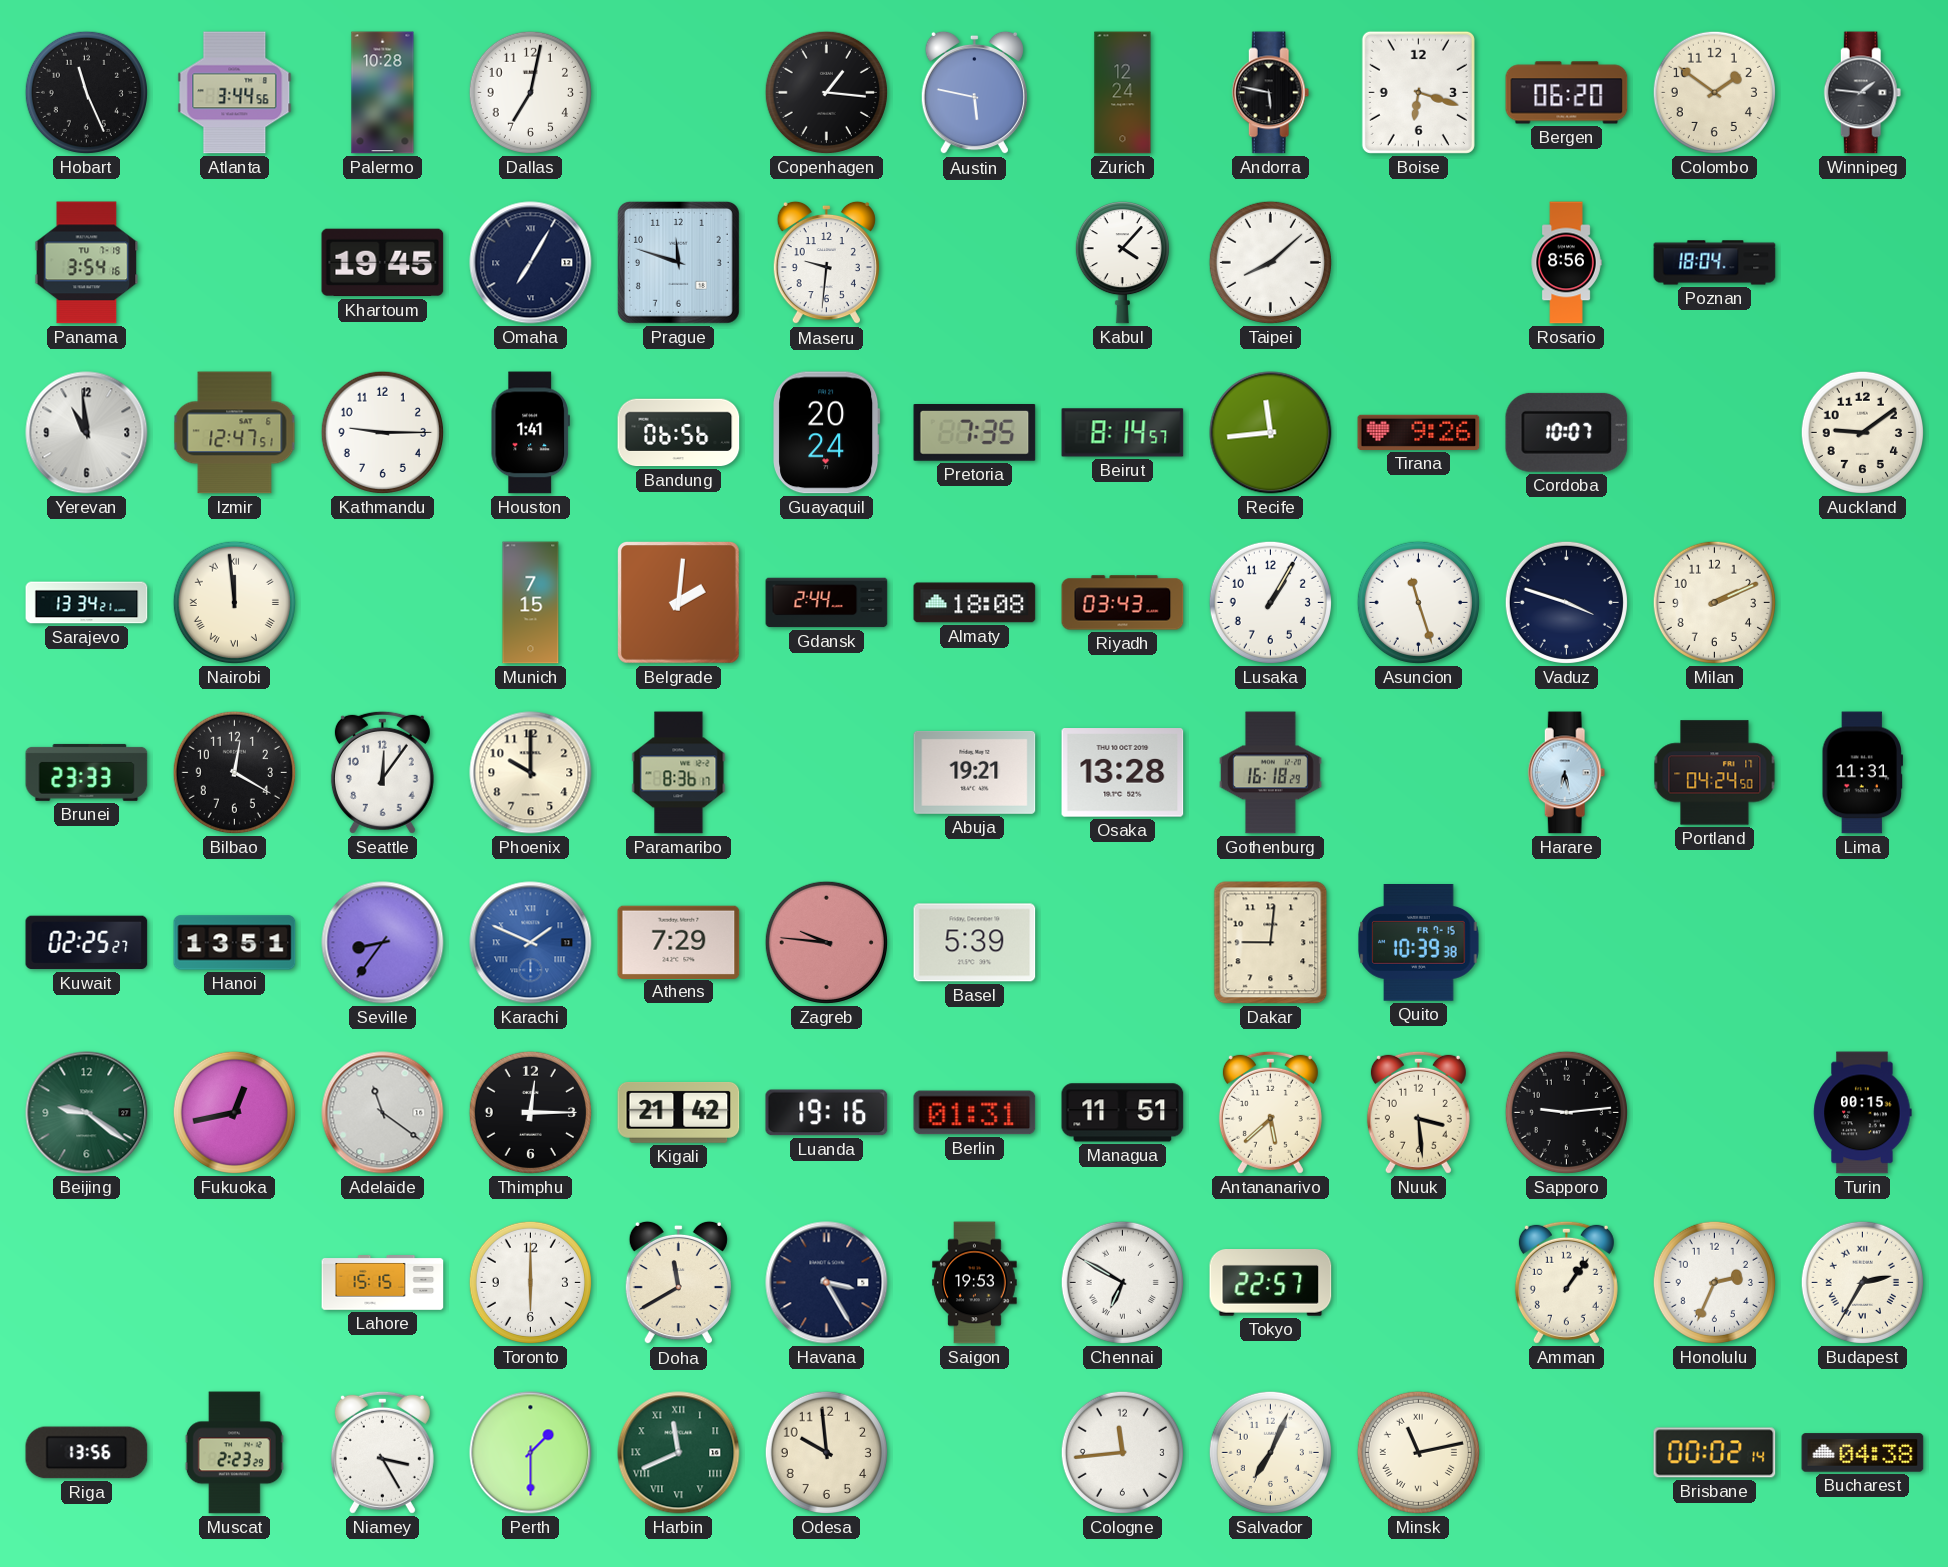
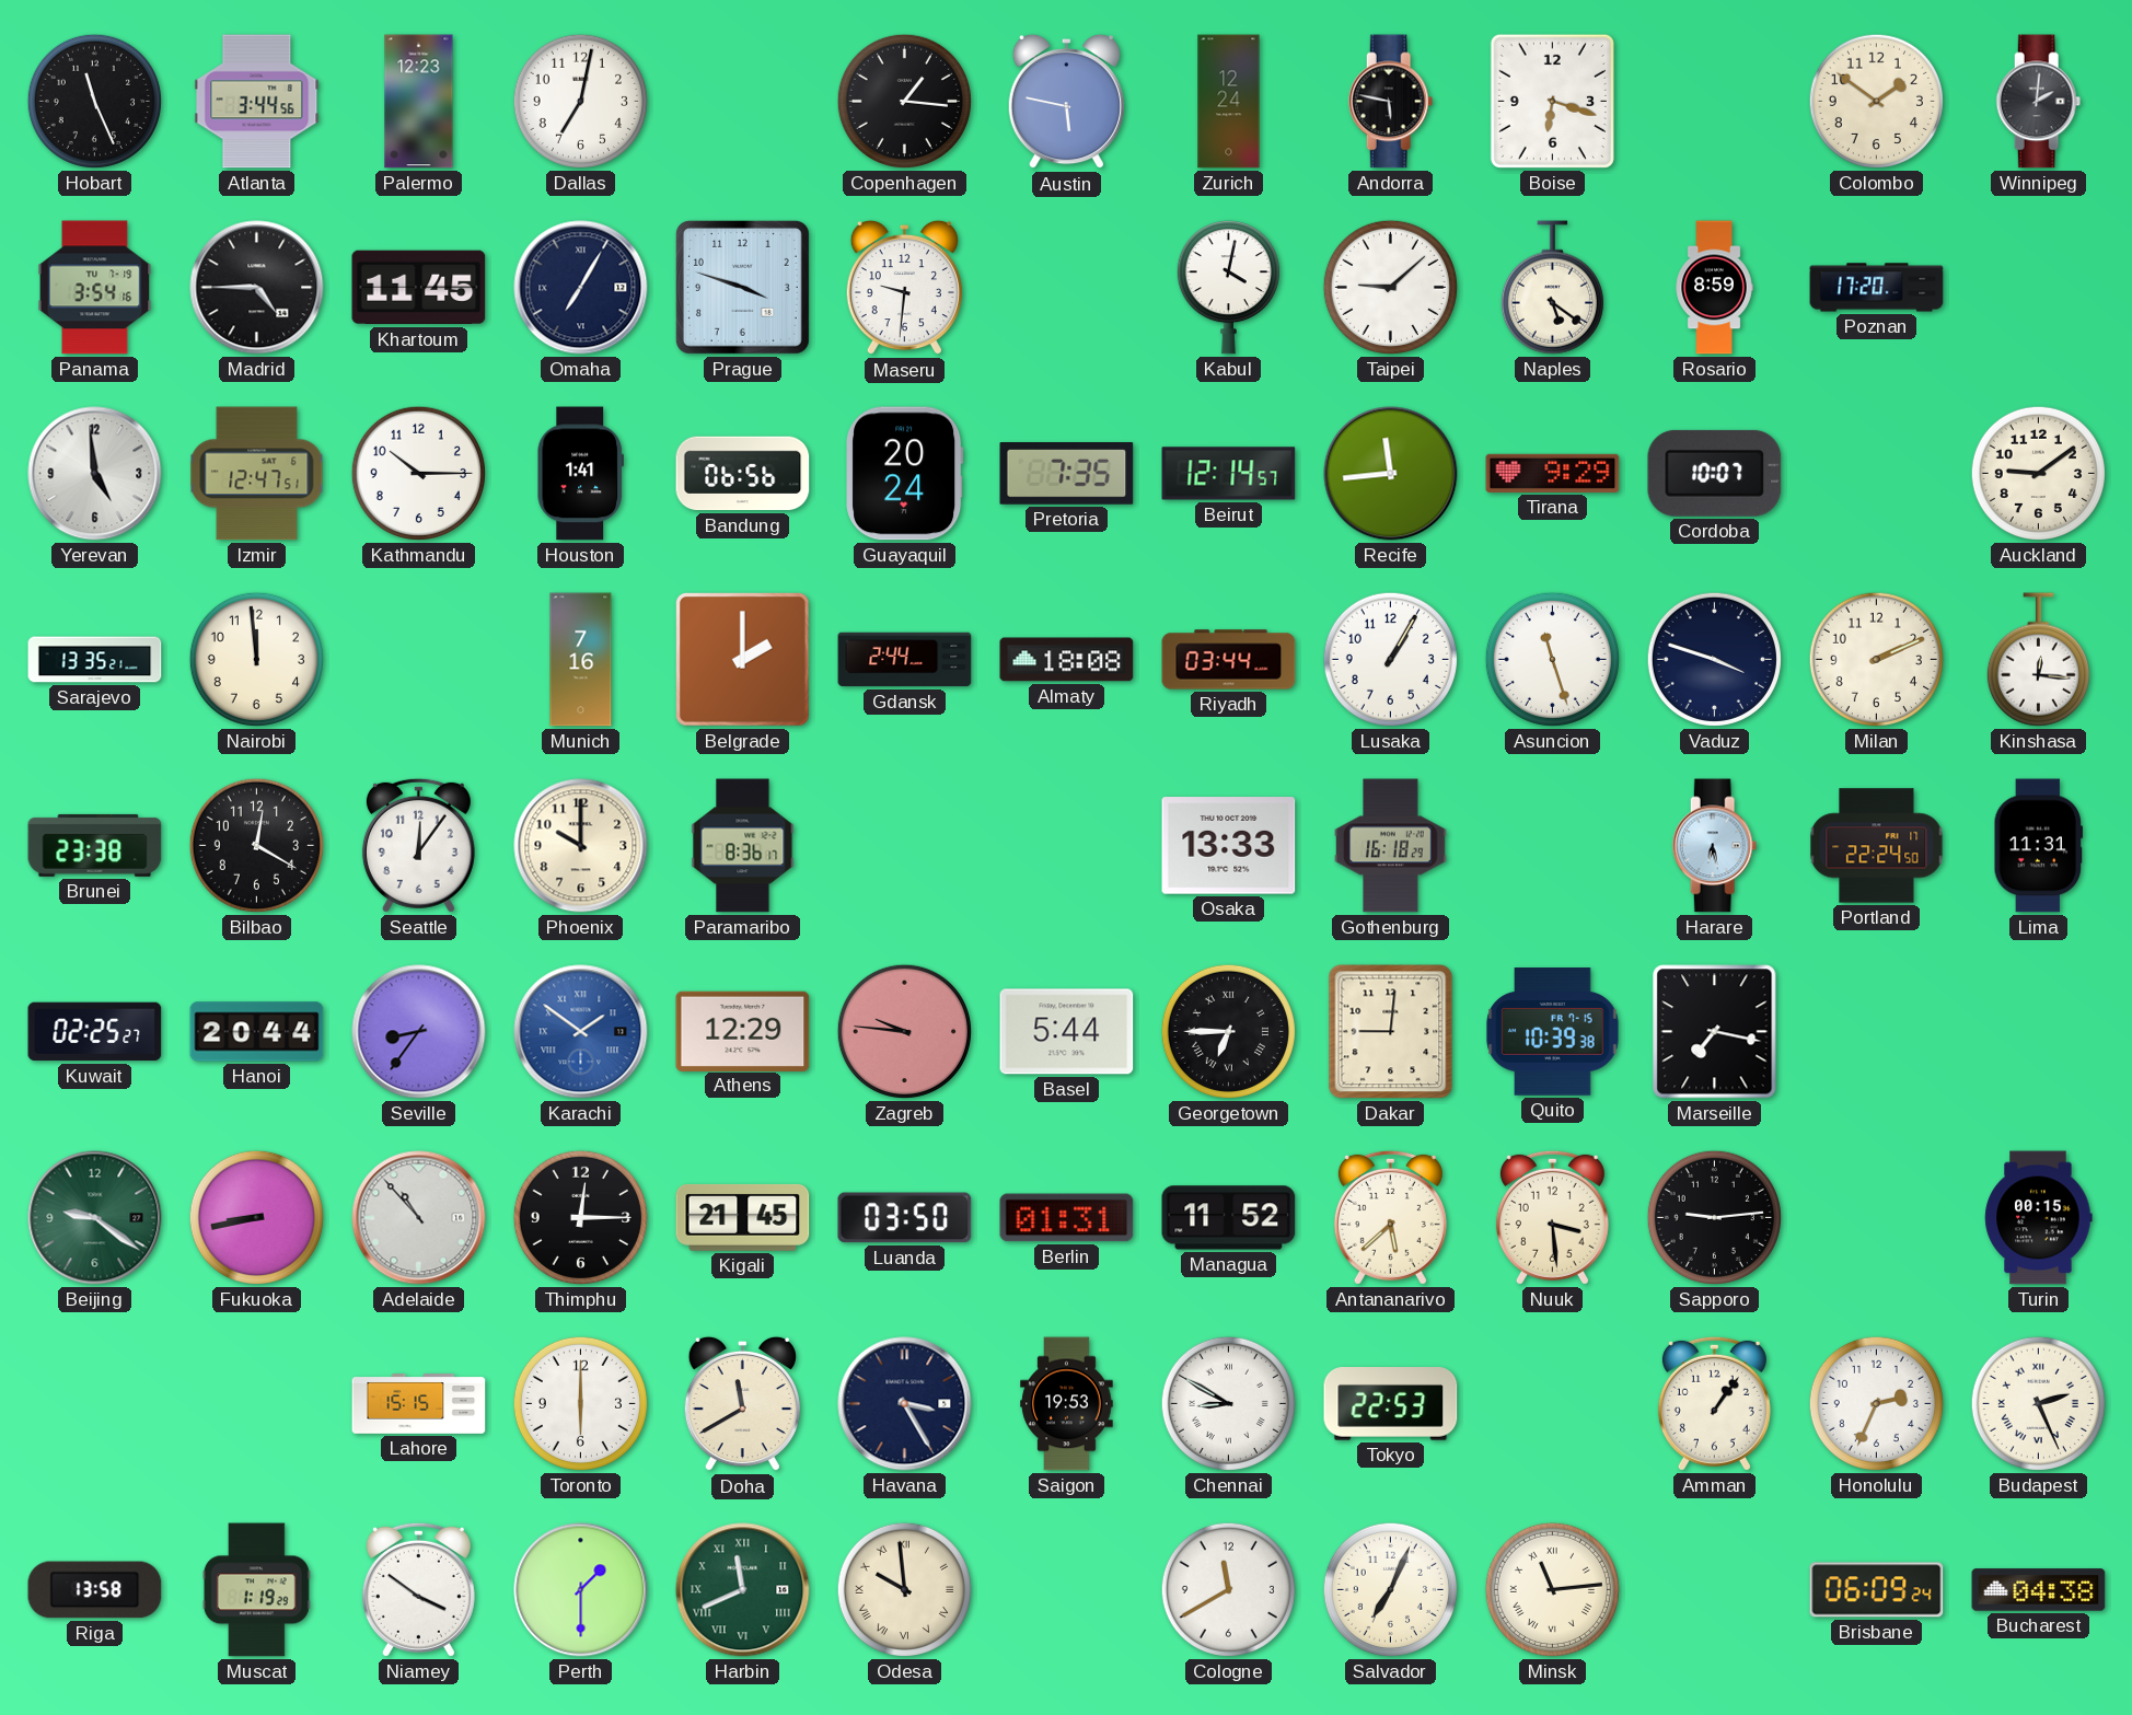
Palermo: 10:28 -> 12:23 (419, 102)
Bergen: 06:20 -> none (1567, 93)
Winnipeg: 1:46 -> 2:01 (2039, 102)
Madrid: none -> 4:45 (257, 288)
Khartoum: 19:45 -> 11:45 (419, 288)
Prague: 11:48 -> 3:48 (742, 287)
Kabul: 4:07 -> 4:02 (1228, 288)
Taipei: 8:08 -> 9:08 (1390, 287)
Naples: none -> 5:21 (1552, 288)
Rosario: 8:56 -> 8:59 (1714, 288)
Poznan: 18:04 -> 17:20 (1877, 288)
Yerevan: 10:59 -> 4:59 (95, 474)
Kathmandu: 9:15 -> 10:15 (418, 473)
Beirut: 8:14 -> 12:14 (1229, 474)
Tirana: 9:26 -> 9:29 (1553, 473)
Sarajevo: 13:34 -> 13:35 (95, 660)
Nairobi numerals: Roman -> Arabic (256, 659)
Munich: 7:15 -> 7:16 (581, 660)
Belgrade: 2:01 -> 2:00 (743, 660)
Riyadh: 03:43 -> 03:44 (1229, 660)
Kinshasa: none -> 12:16 (2038, 660)
Brunei: 23:33 -> 23:38 (95, 845)
Abuja: 19:21 -> none (975, 772)
Osaka: 13:28 -> 13:33 (1229, 846)
Portland: 04:24 -> 22:24 (1877, 846)
Hanoi: 13:51 -> 20:44 (257, 1032)
Karachi: 1:49 -> 1:51 (581, 1032)
Athens: 7:29 -> 12:29 (743, 1031)
Basel: 5:39 -> 5:44 (1067, 1032)
Georgetown: none -> 6:45 (1228, 1031)
Marseille: none -> 7:17 (1715, 1032)
Fukuoka: 12:43 -> 8:43 (256, 1217)
Adelaide: 11:21 -> 10:53 (419, 1218)
Kigali: 21:42 -> 21:45 (743, 1217)
Luanda: 19:16 -> 03:50 (905, 1218)
Managua: 11:51 -> 11:52 (1229, 1218)
Chennai: 6:50 -> 8:50 (1228, 1403)
Tokyo: 22:57 -> 22:53 (1391, 1404)
Budapest: 2:35 -> 2:26 (2038, 1403)
Riga: 13:56 -> 13:58 (95, 1590)
Muscat: 2:23 -> 1:19 (256, 1590)
Niamey: 3:25 -> 3:51 (418, 1589)
Odesa numerals: Arabic -> Roman (904, 1589)
Cologne: 11:44 -> 11:40 (1228, 1589)
Minsk: 11:13 -> 11:14 (1552, 1589)
Brisbane: 00:02 -> 06:09 (1877, 1590)
